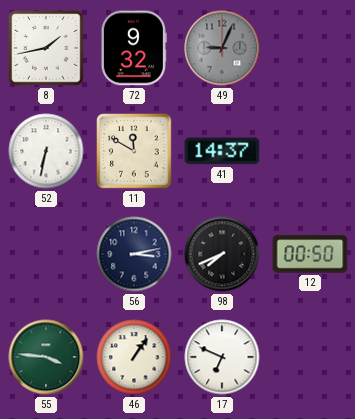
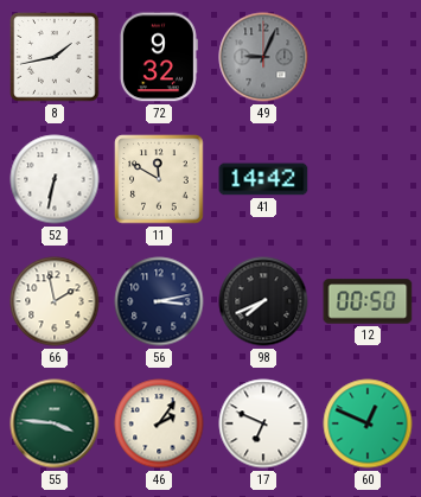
41: 14:37 -> 14:42 (263, 179)
66: none -> 1:58 (55, 301)
46: 1:06 -> 2:06 (159, 423)
60: none -> 12:49 (368, 423)
